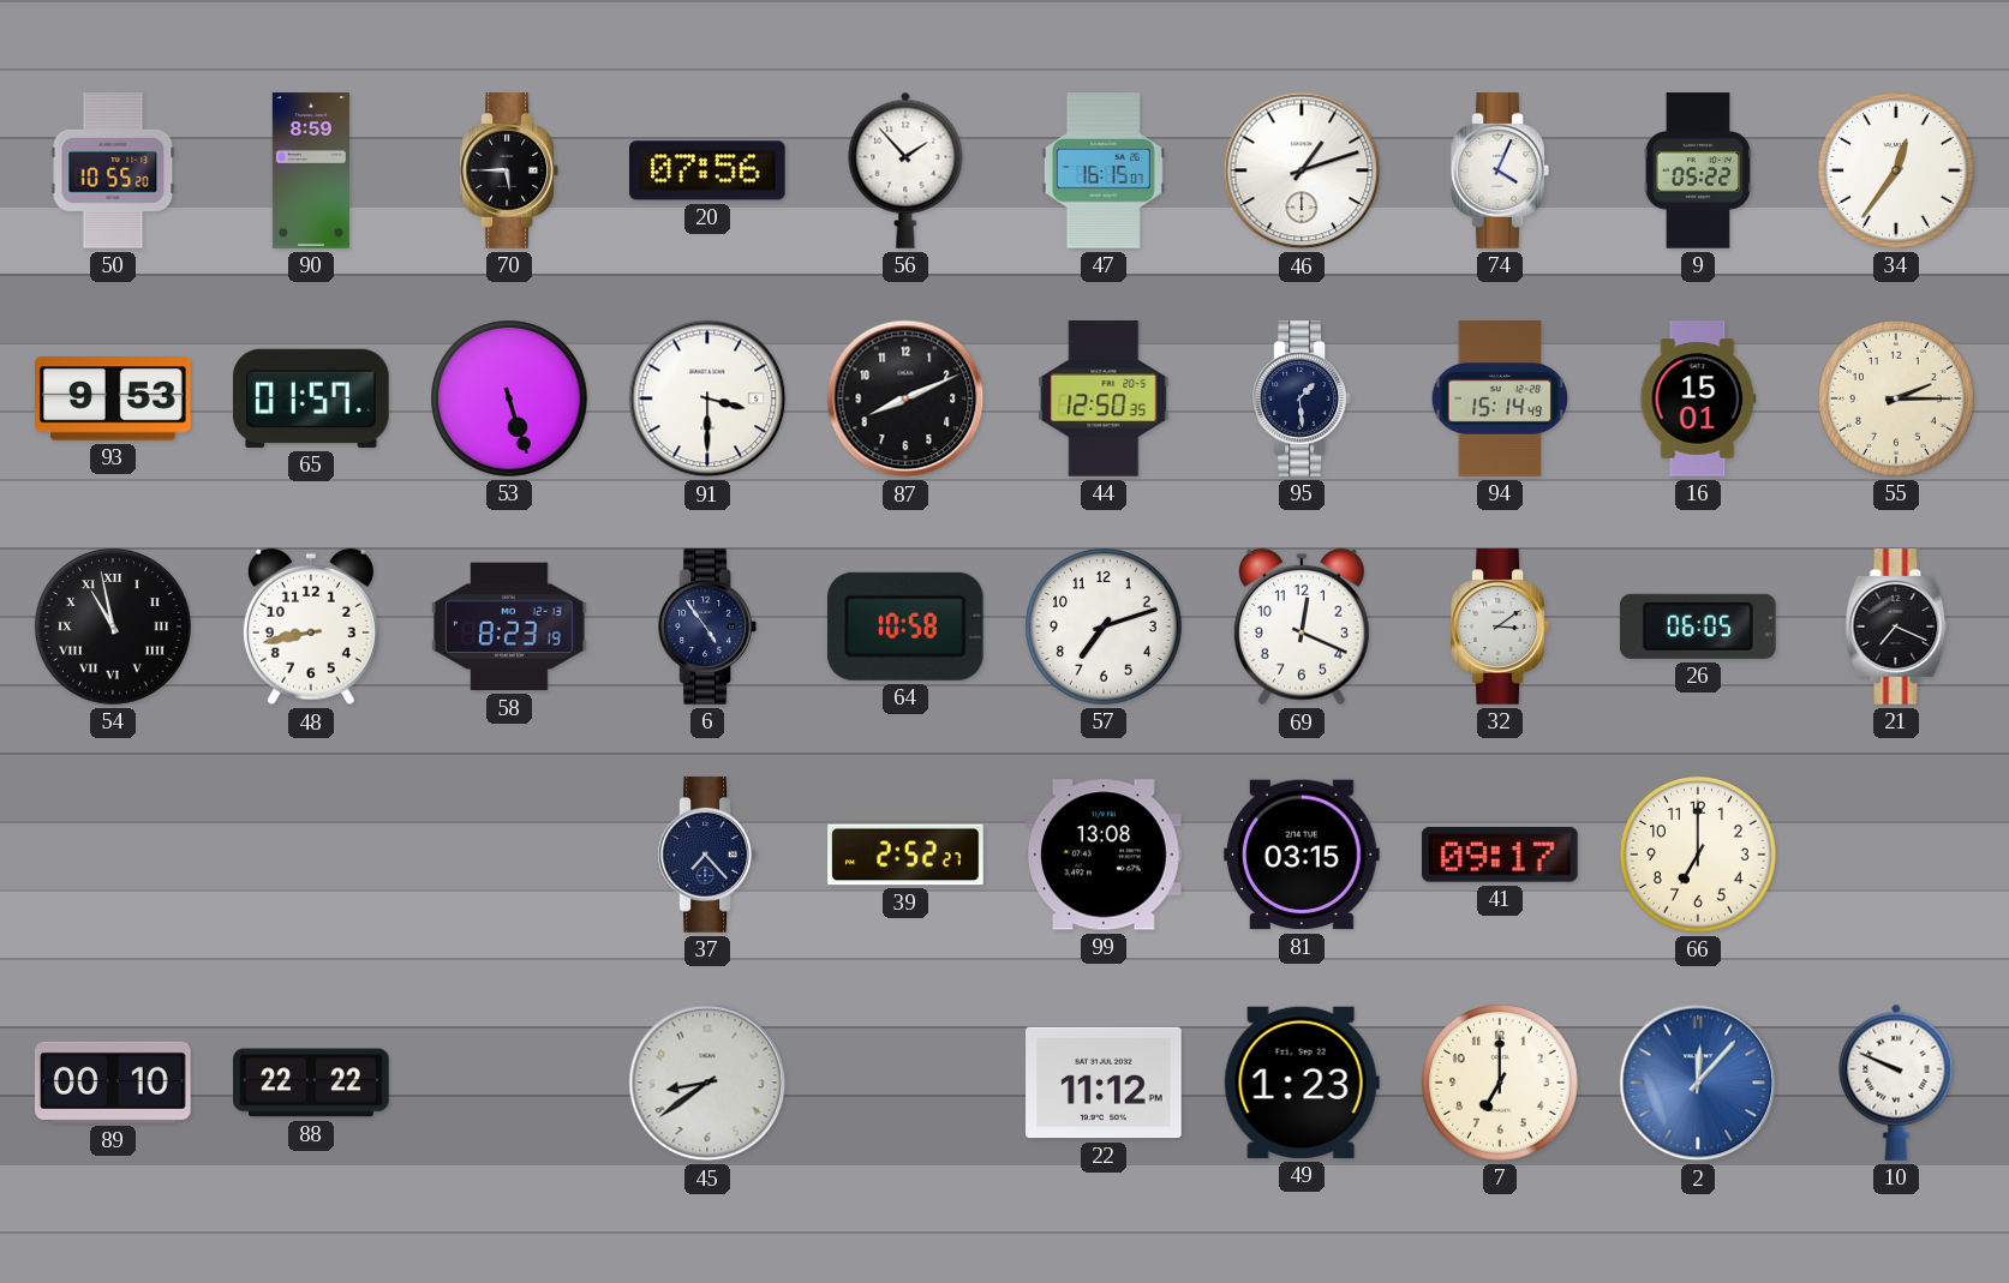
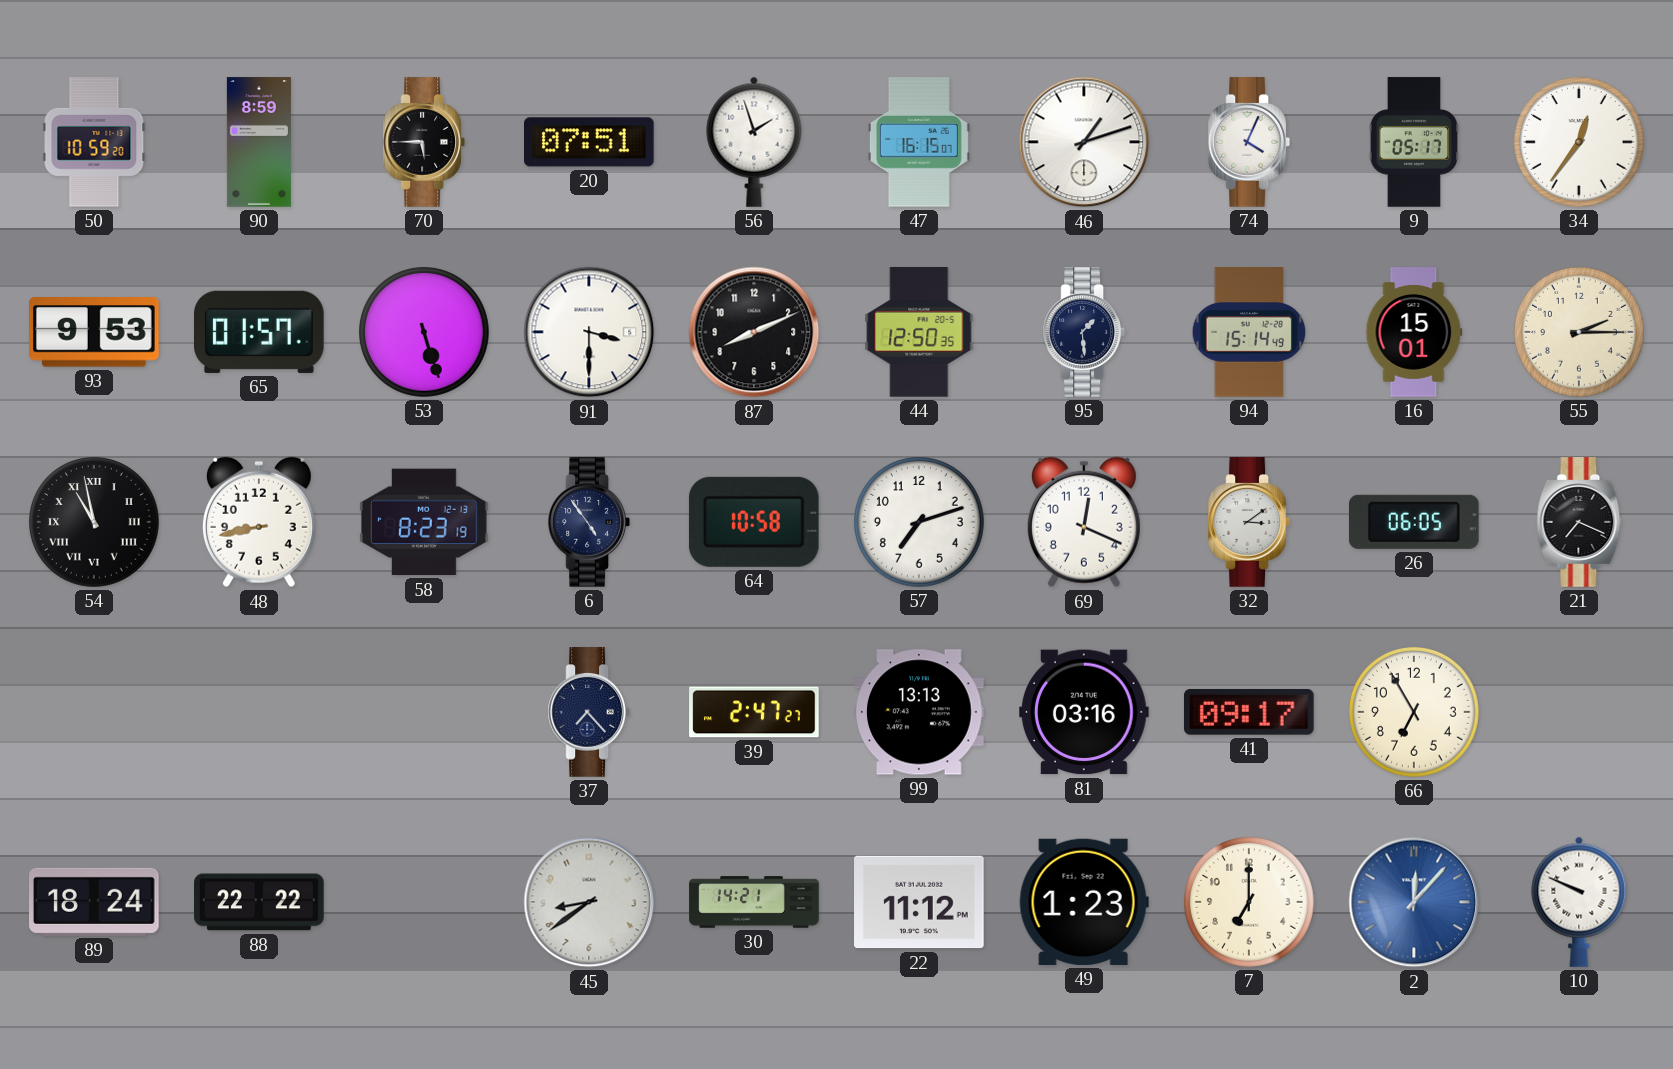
50: 10:55 -> 10:59 (94, 142)
20: 07:56 -> 07:51 (590, 142)
56: 1:53 -> 1:57 (754, 142)
9: 05:22 -> 05:17 (1414, 142)
39: 2:52 -> 2:47 (754, 712)
99: 13:08 -> 13:13 (919, 712)
81: 03:15 -> 03:16 (1085, 712)
66: 7:00 -> 6:55 (1415, 713)
89: 00:10 -> 18:24 (95, 902)
30: none -> 14:21 (754, 902)
